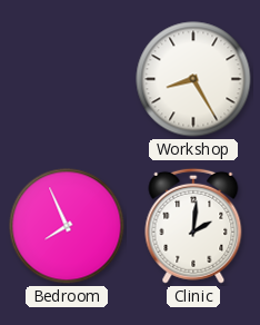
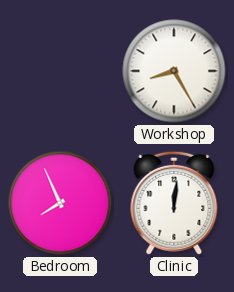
Clinic: 2:01 -> 12:01 (174, 203)
